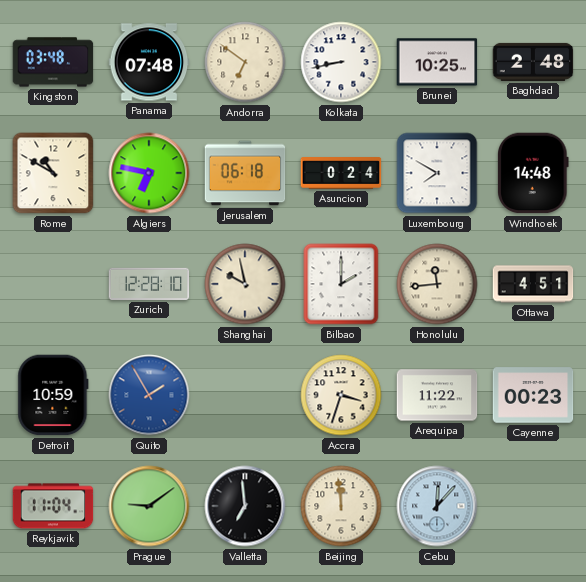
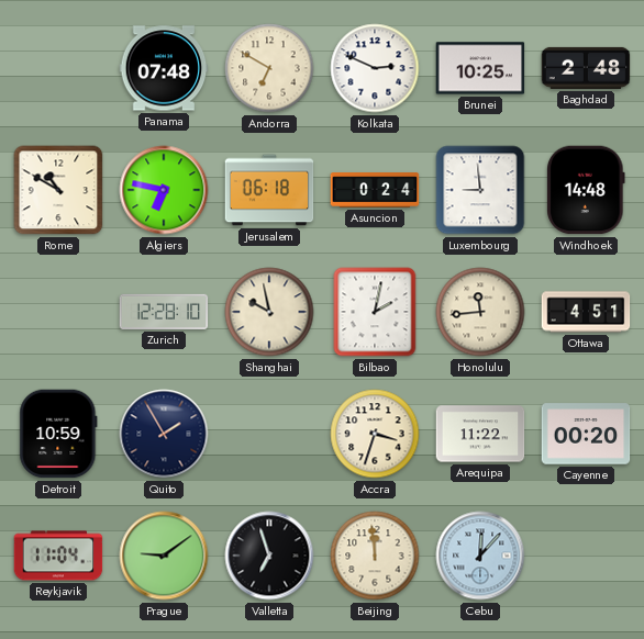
Kingston: 03:48 -> none (53, 62)
Andorra: 6:51 -> 6:50 (269, 68)
Kolkata: 8:43 -> 2:49 (375, 68)
Luxembourg: 7:50 -> 8:59 (480, 190)
Bilbao: 2:00 -> 2:02 (375, 312)
Quito dial: blue -> navy (164, 434)
Cayenne: 00:23 -> 00:20 (586, 434)
Valletta: 6:59 -> 6:57 (269, 556)
